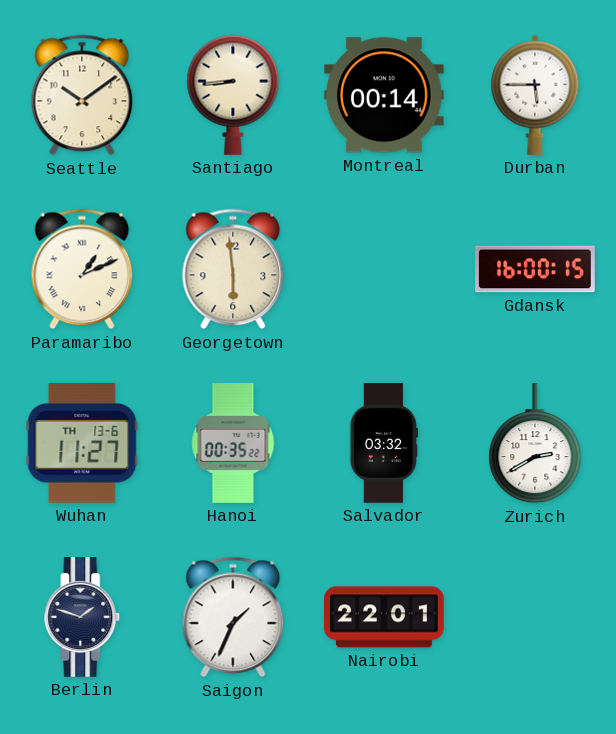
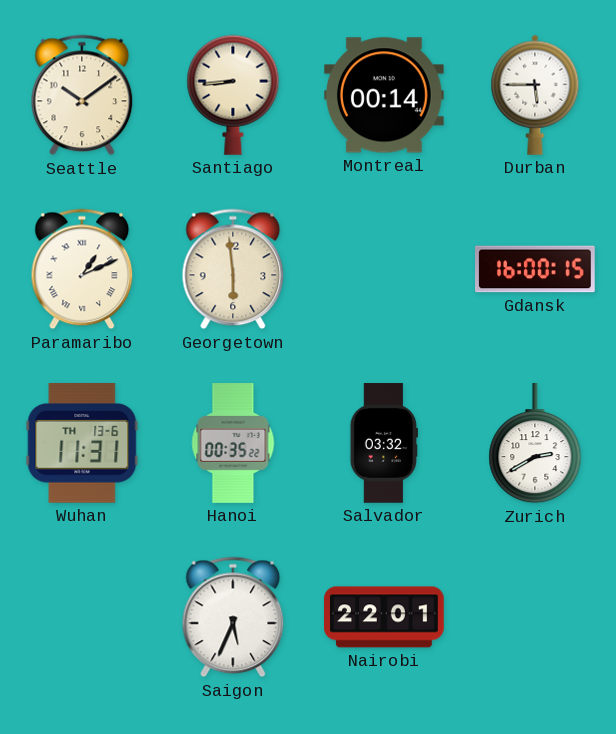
Wuhan: 11:27 -> 11:31 (82, 443)
Berlin: 1:48 -> none (82, 618)
Saigon: 1:34 -> 5:34 (233, 617)
